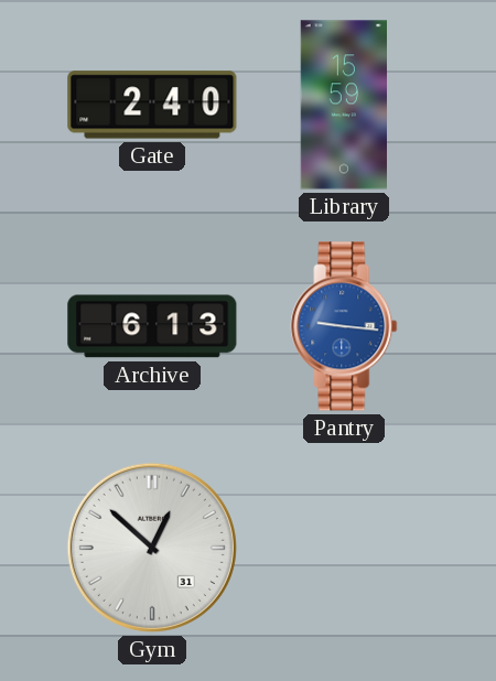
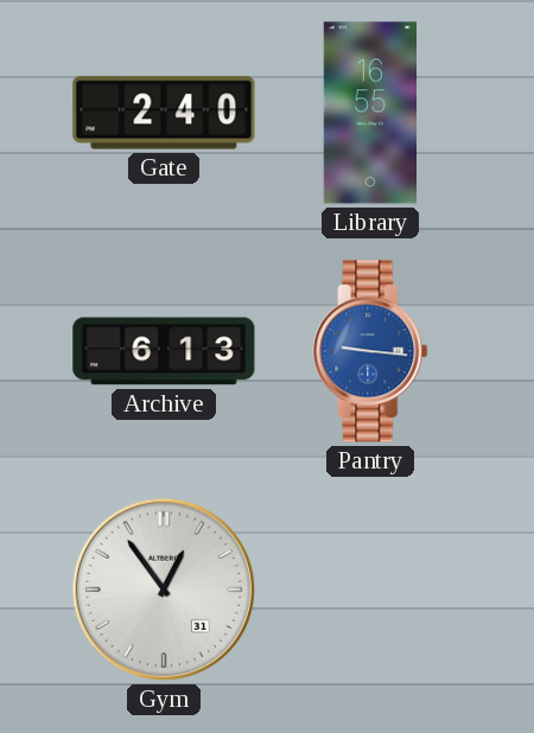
Library: 15:59 -> 16:55 (369, 113)
Gym: 12:52 -> 12:54 (164, 589)
